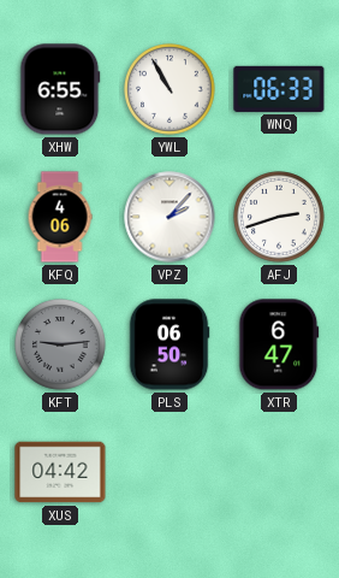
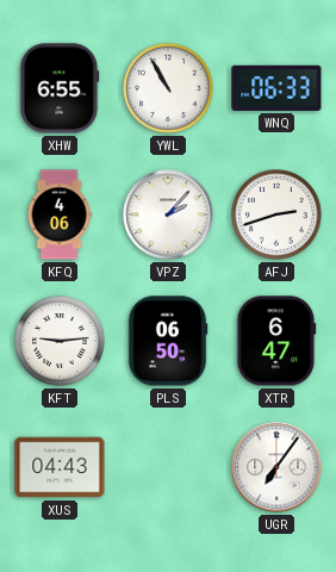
KFT dial: grey -> white (60, 341)
XUS: 04:42 -> 04:43 (60, 467)
UGR: none -> 7:06 (276, 467)
